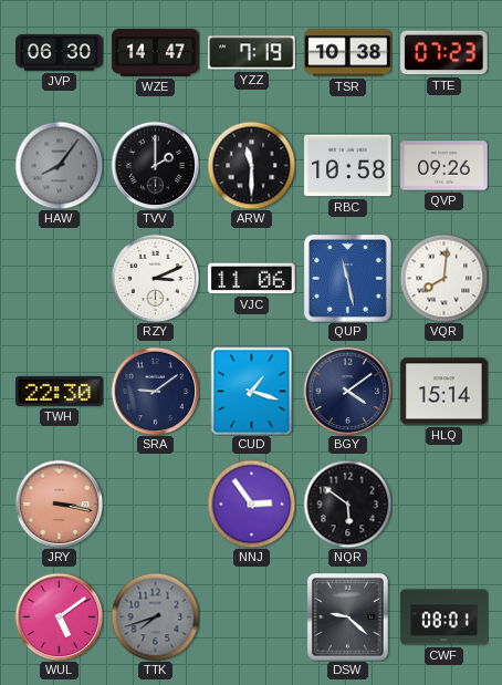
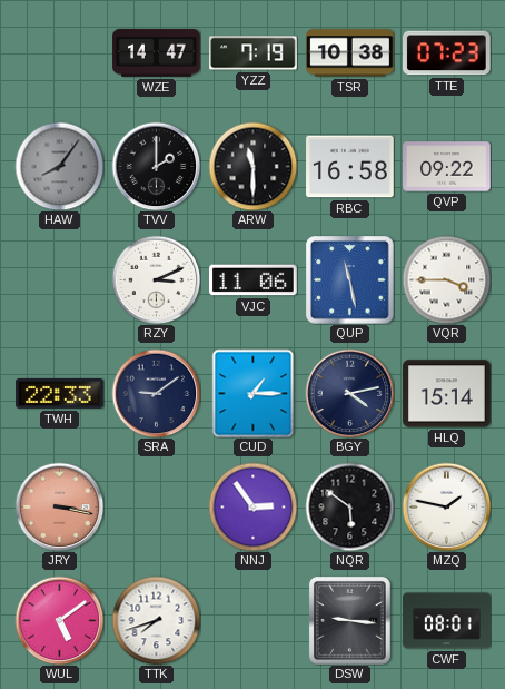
JVP: 06:30 -> none (60, 53)
RBC: 10:58 -> 16:58 (350, 167)
QVP: 09:26 -> 09:22 (447, 167)
VQR: 8:01 -> 3:45 (446, 279)
TWH: 22:30 -> 22:33 (60, 393)
CUD: 1:18 -> 1:15 (254, 393)
BGY: 4:09 -> 4:13 (349, 393)
MZQ: none -> 1:47 (446, 506)
TTK dial: grey -> white (156, 620)
DSW: 9:22 -> 9:16 (349, 620)
